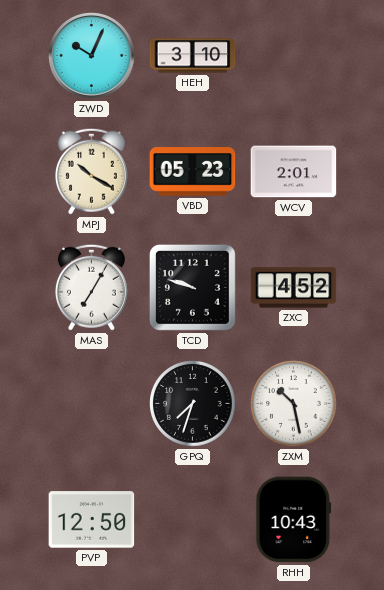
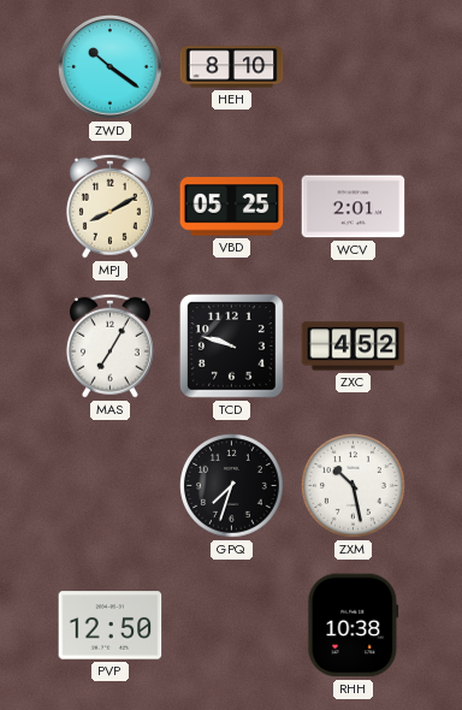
ZWD: 10:04 -> 10:21 (111, 67)
HEH: 3:10 -> 8:10 (232, 67)
MPJ: 10:20 -> 8:10 (109, 206)
VBD: 05:23 -> 05:25 (232, 207)
RHH: 10:43 -> 10:38 (354, 626)
